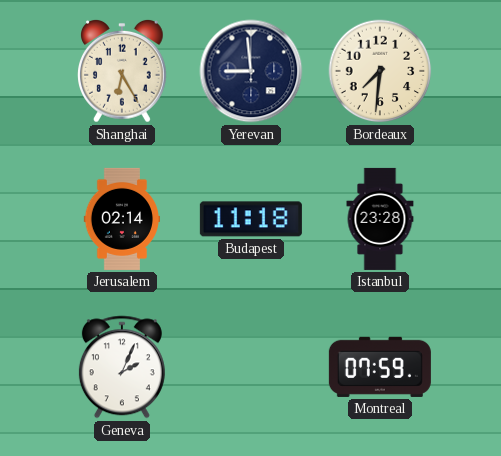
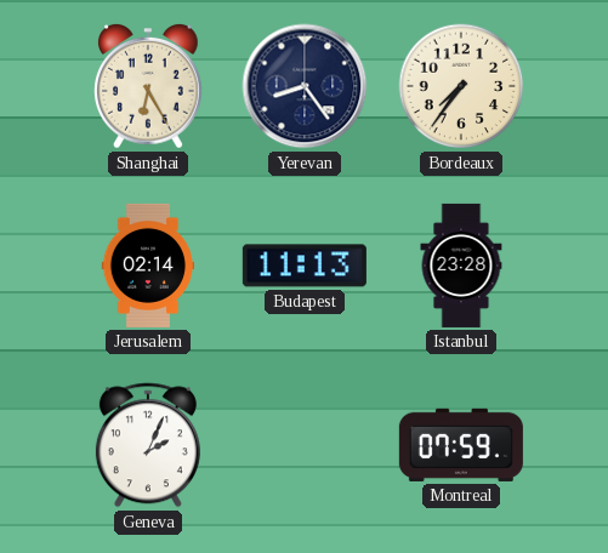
Yerevan: 8:59 -> 8:24 (305, 86)
Bordeaux: 7:31 -> 7:36 (461, 86)
Budapest: 11:18 -> 11:13 (305, 266)
